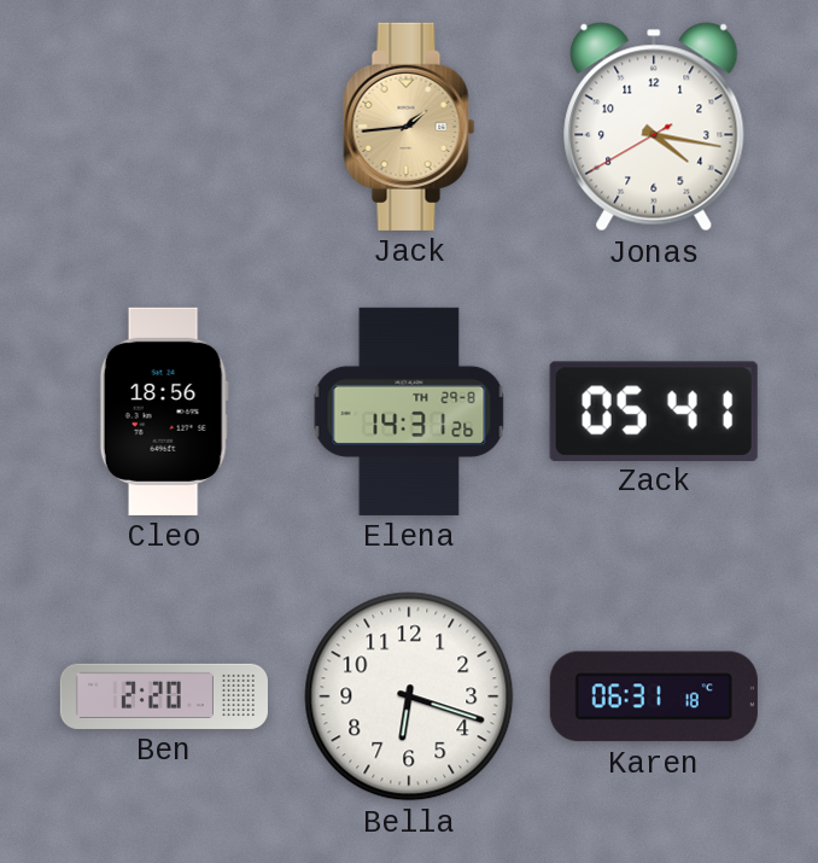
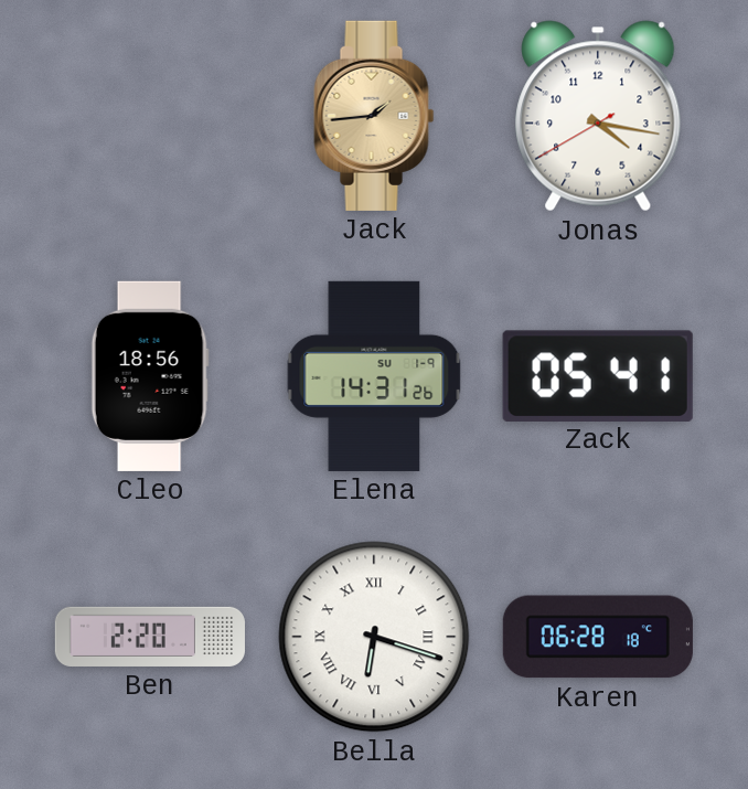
Elena date: TH 29-8 -> SU 1-9 (374, 376)
Bella numerals: Arabic -> Roman (374, 637)
Karen: 06:31 -> 06:28 (598, 637)
